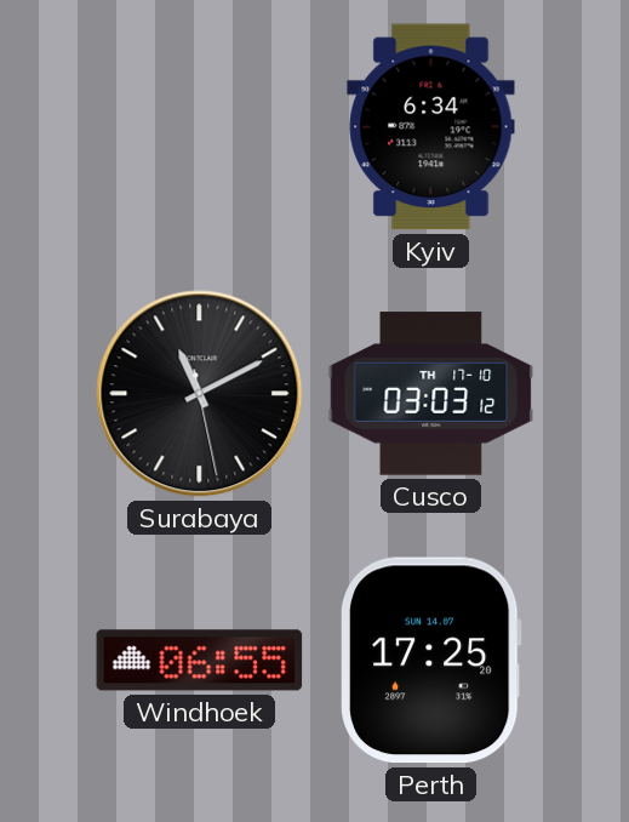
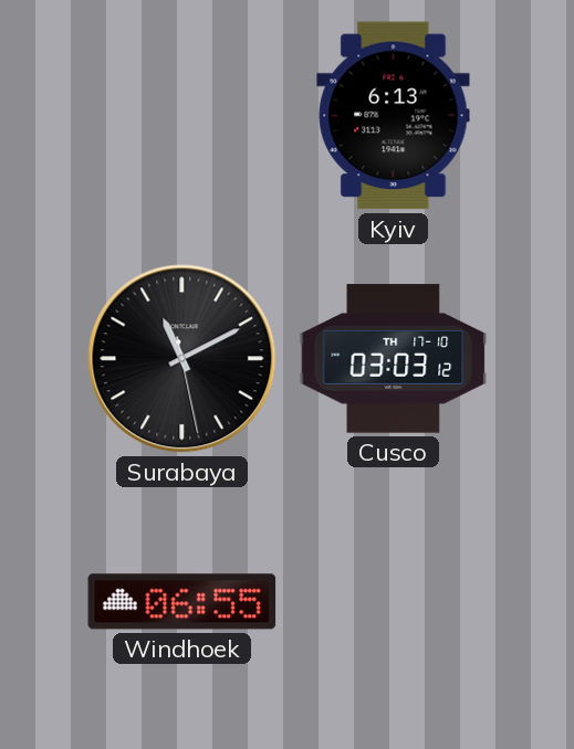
Kyiv: 6:34 -> 6:13 (394, 116)
Perth: 17:25 -> none (431, 661)
